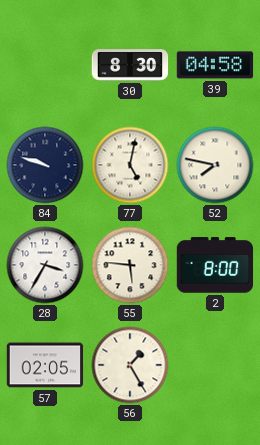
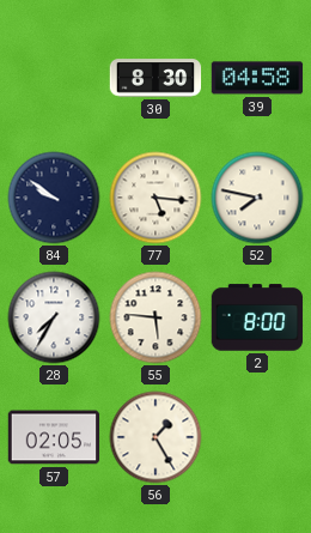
84: 9:48 -> 9:51 (54, 198)
77: 5:02 -> 5:16 (155, 198)
28: 3:35 -> 7:35 (54, 317)
